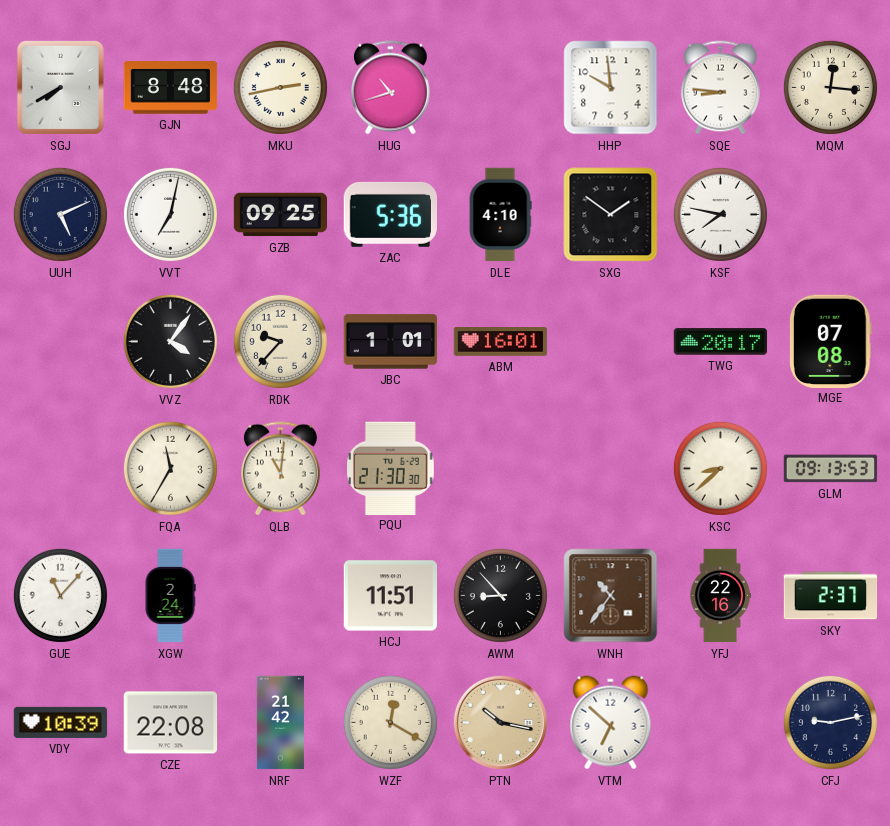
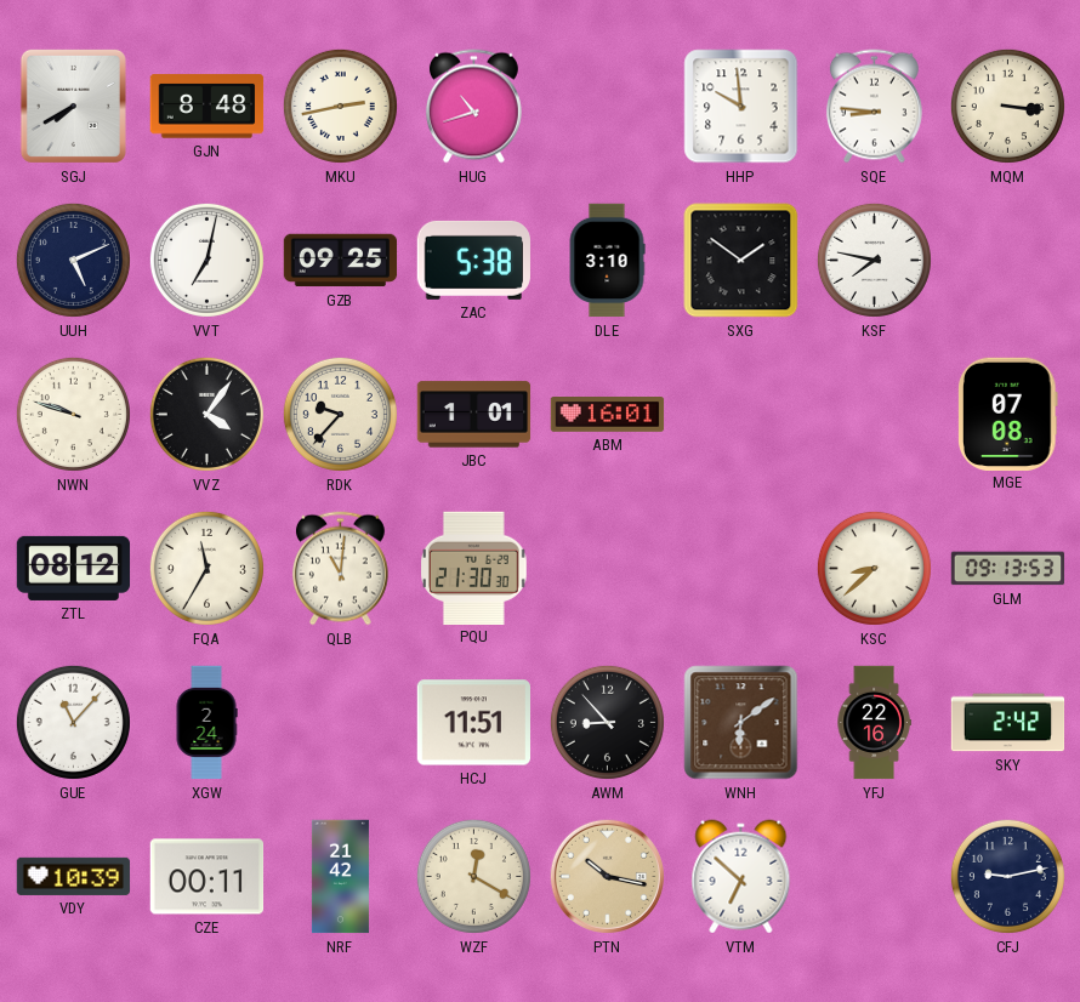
MQM: 12:16 -> 3:16 (1007, 106)
ZAC: 5:36 -> 5:38 (473, 260)
DLE: 4:10 -> 3:10 (607, 261)
NWN: none -> 9:48 (73, 414)
TWG: 20:17 -> none (721, 342)
ZTL: none -> 08:12 (74, 568)
WNH: 10:36 -> 6:09 (741, 723)
SKY: 2:37 -> 2:42 (1008, 723)
CZE: 22:08 -> 00:11 (208, 877)
